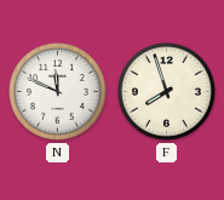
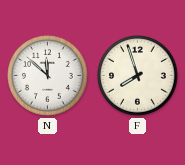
N: 11:49 -> 11:52 (48, 76)
